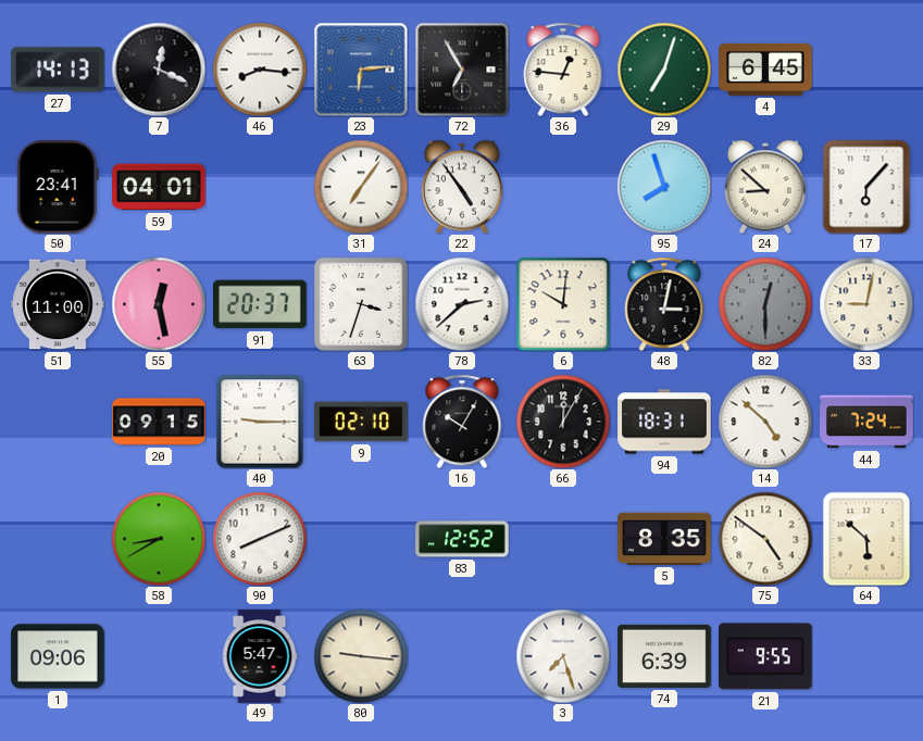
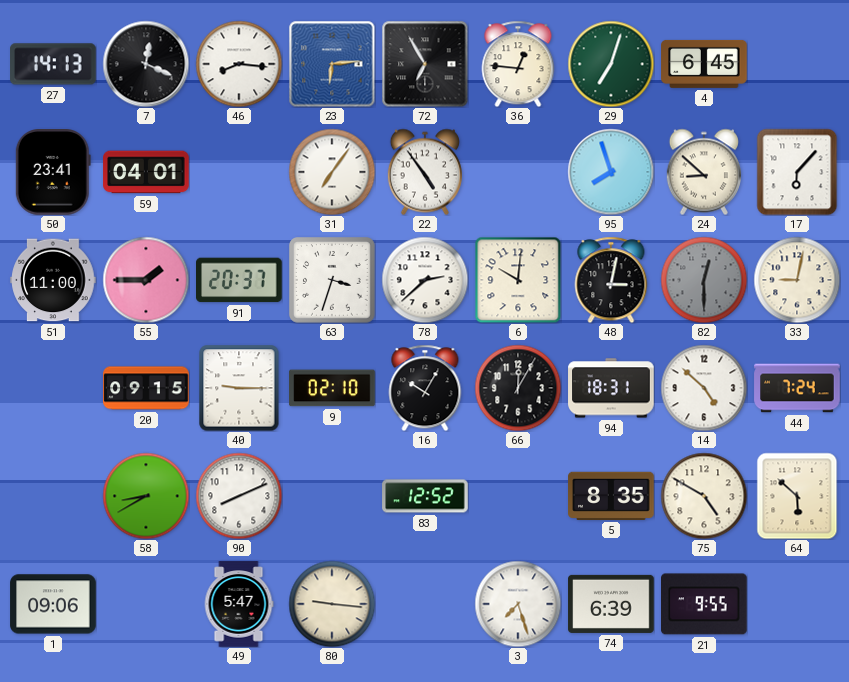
55: 12:28 -> 1:45 (146, 280)
75: 4:51 -> 4:50 (704, 496)
